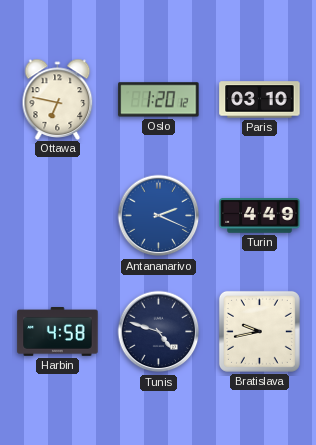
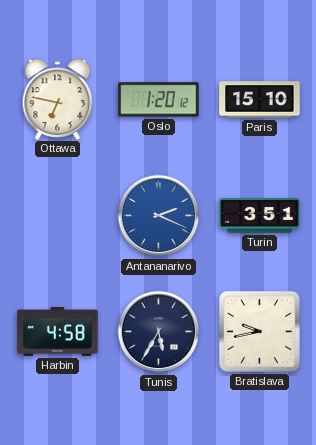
Paris: 03:10 -> 15:10 (260, 100)
Turin: 4:49 -> 3:51 (260, 216)
Tunis: 4:48 -> 5:35 (159, 332)
